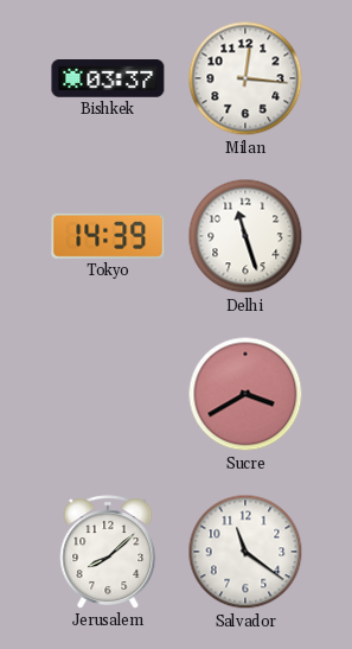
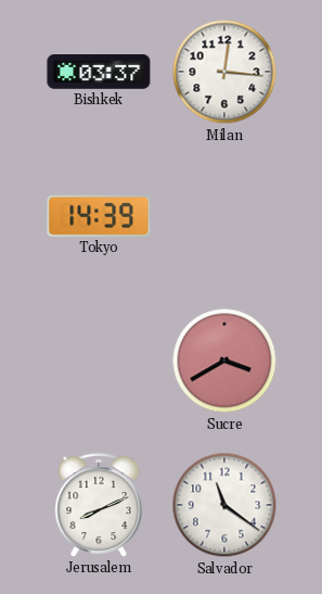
Delhi: 11:27 -> none (245, 236)
Jerusalem: 8:08 -> 8:11 (99, 505)
